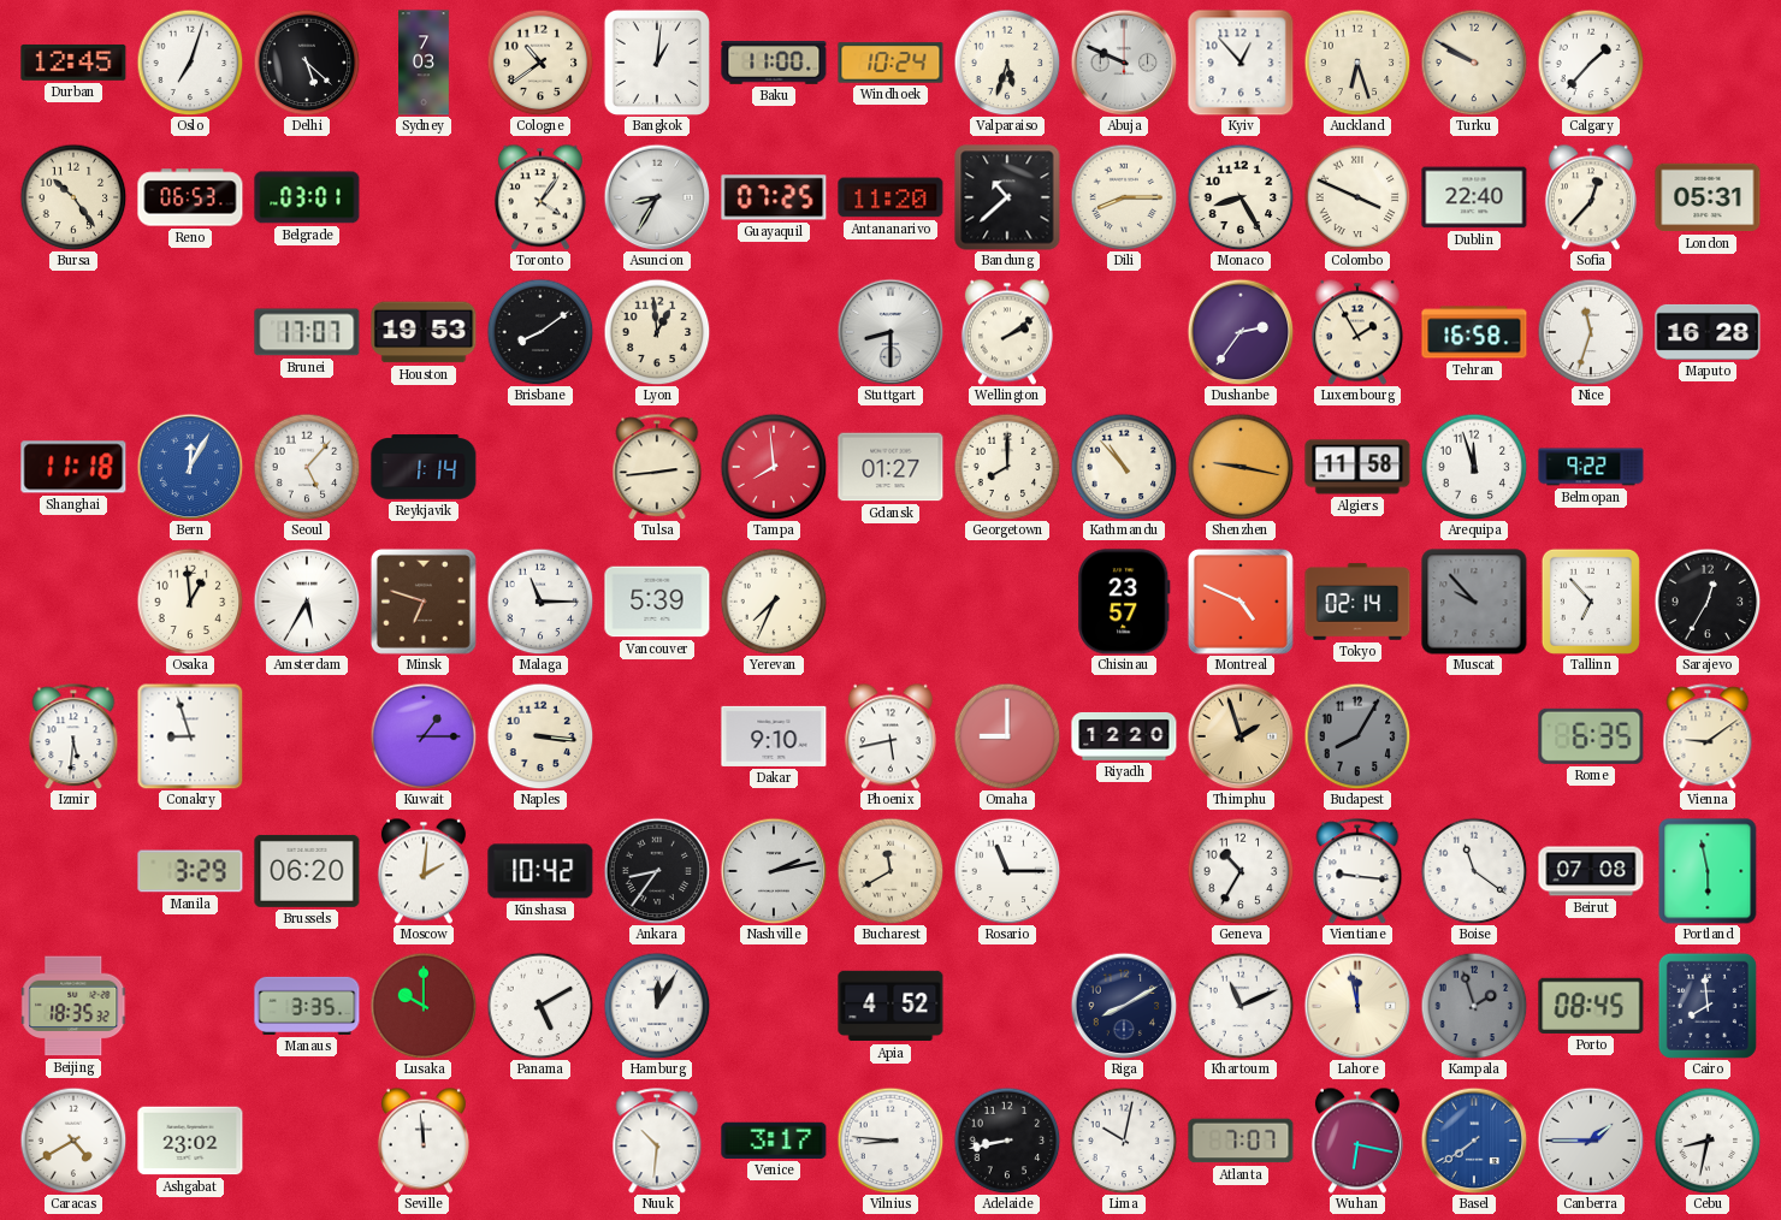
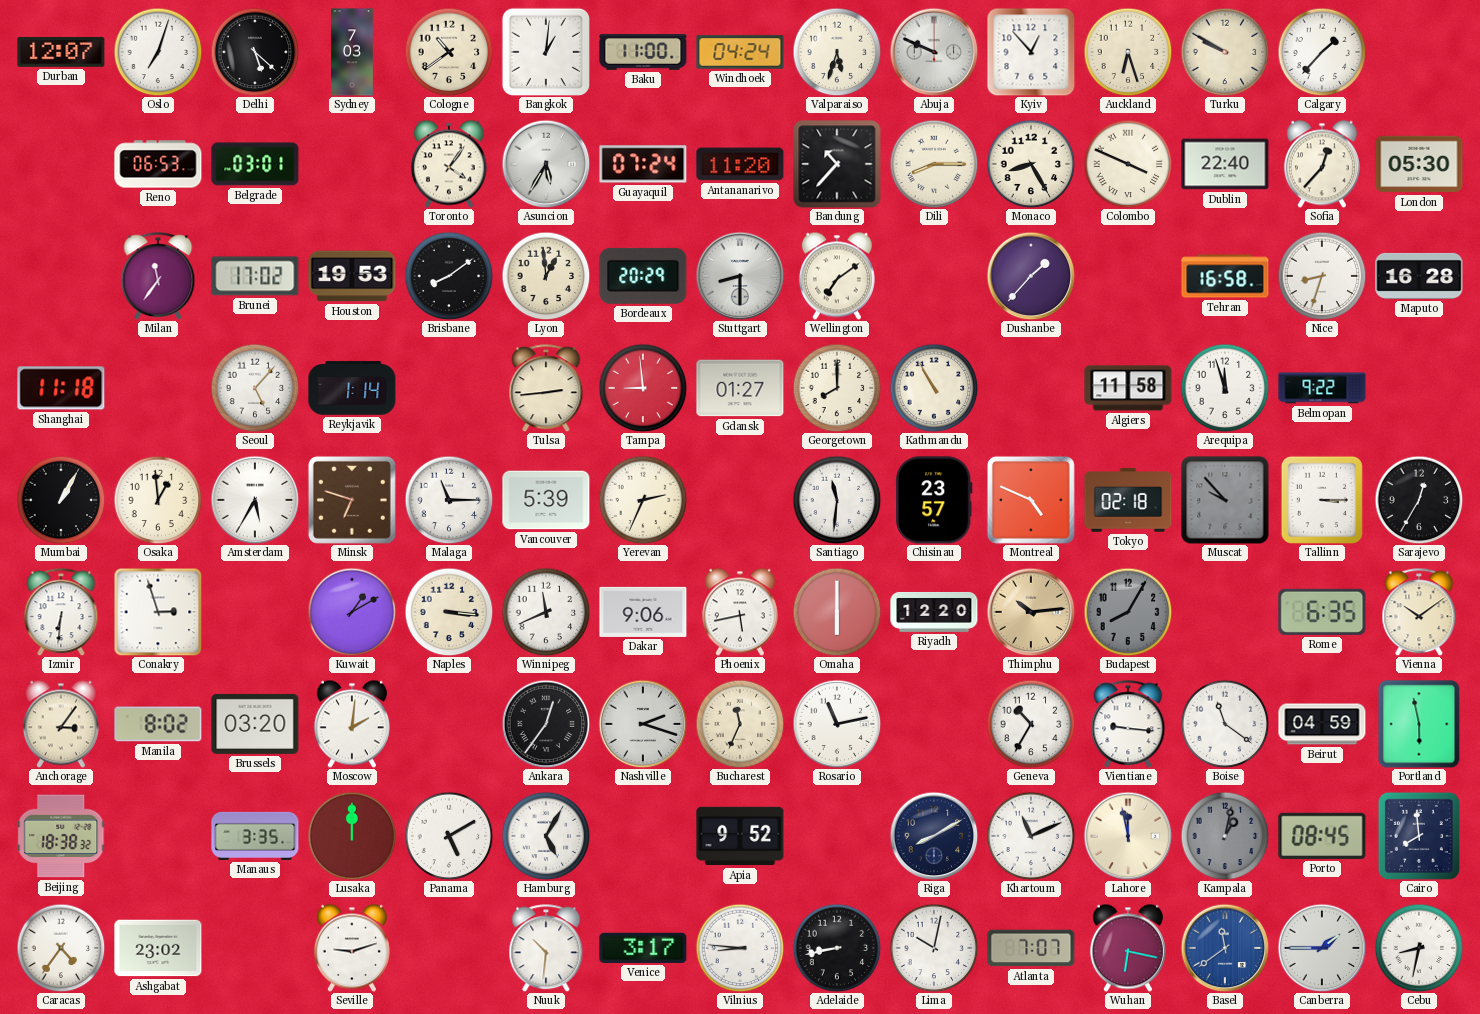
Durban: 12:45 -> 12:07 (61, 52)
Windhoek: 10:24 -> 04:24 (740, 52)
Bursa: 10:24 -> none (73, 197)
Asuncion: 8:35 -> 5:35 (546, 164)
Guayaquil: 07:25 -> 07:24 (643, 164)
Bandung: 10:38 -> 10:37 (837, 164)
London: 05:31 -> 05:30 (1419, 164)
Milan: none -> 11:36 (158, 276)
Brunei: 17:07 -> 17:02 (255, 276)
Bordeaux: none -> 20:29 (643, 276)
Wellington: 2:09 -> 7:09 (837, 276)
Dushanbe: 2:36 -> 1:37 (1031, 276)
Luxembourg: 1:55 -> none (1357, 332)
Nice: 11:33 -> 8:33 (1322, 276)
Bern: 12:05 -> none (190, 467)
Tampa: 7:59 -> 8:59 (643, 388)
Kathmandu: 10:53 -> 10:55 (934, 388)
Shenzhen: 9:17 -> none (1241, 467)
Mumbai: none -> 1:05 (61, 500)
Yerevan: 7:34 -> 2:34 (643, 500)
Santiago: none -> 11:31 (837, 500)
Tokyo: 02:14 -> 02:18 (1128, 500)
Tallinn: 6:53 -> 3:15 (1322, 500)
Izmir: 5:31 -> 6:31 (61, 612)
Conakry: 8:57 -> 2:57 (158, 612)
Kuwait: 1:15 -> 1:10 (352, 612)
Winnipeg: none -> 11:41 (546, 612)
Dakar: 9:10 -> 9:06 (643, 612)
Omaha: 9:00 -> 6:00 (837, 612)
Thimphu: 1:57 -> 10:14 (1031, 612)
Vienna: 9:09 -> 10:09 (1419, 612)
Anchorage: none -> 3:06 (61, 724)
Manila: 3:29 -> 8:02 (158, 724)
Brussels: 06:20 -> 03:20 (255, 724)
Kinshasa: 10:42 -> none (540, 871)
Ankara: 8:36 -> 12:36 (546, 724)
Nashville: 2:13 -> 2:18 (643, 724)
Bucharest: 11:40 -> 11:34 (740, 724)
Rosario: 11:15 -> 11:13 (837, 724)
Beirut: 07:08 -> 04:59 (1322, 724)
Beijing: 18:35 -> 18:38 (61, 836)
Lusaka: 10:00 -> 12:00 (352, 836)
Hamburg: 12:05 -> 5:05 (546, 836)
Apia: 4:52 -> 9:52 (740, 836)
Kampala: 1:57 -> 1:02 (1225, 836)
Caracas: 4:40 -> 4:36 (61, 948)
Seville: 11:59 -> 9:12 (352, 948)
Basel: 7:39 -> 11:39 (1225, 948)
